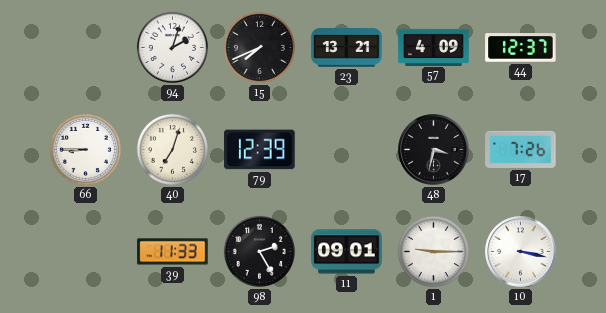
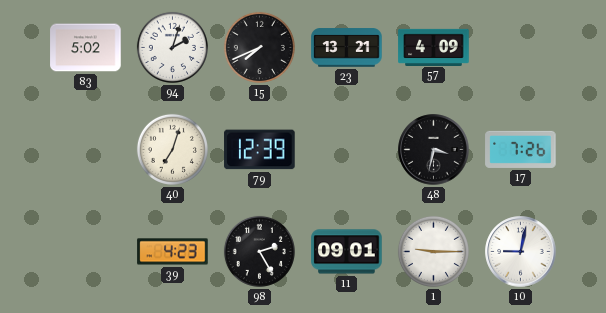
83: none -> 5:02 (86, 48)
44: 12:37 -> none (521, 48)
66: 8:45 -> none (85, 149)
39: 11:33 -> 4:23 (173, 252)
10: 3:17 -> 9:02 (521, 252)
